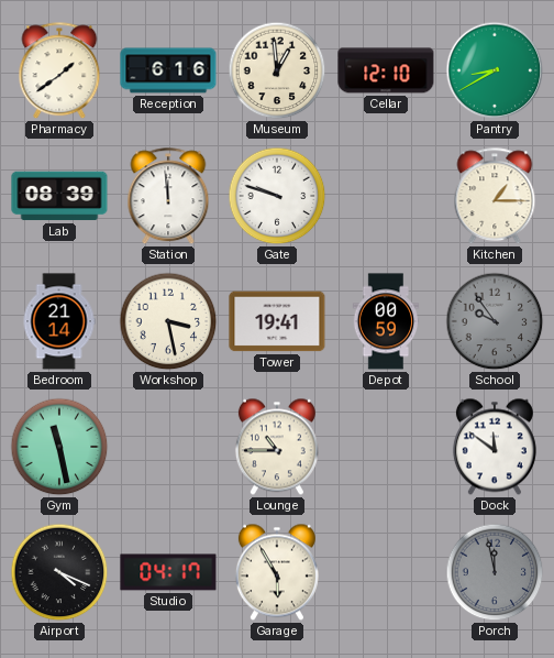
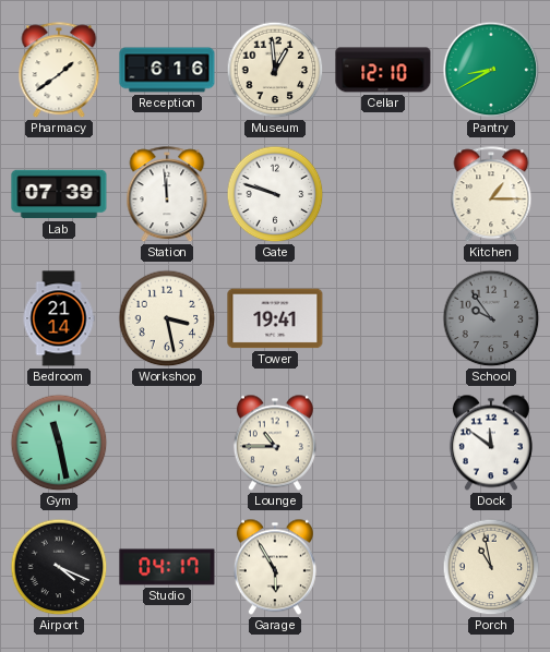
Lab: 08:39 -> 07:39 (59, 194)
Depot: 00:59 -> none (386, 321)
Porch: 11:58 -> 10:58 (491, 567)
Porch dial: grey -> cream (491, 567)
